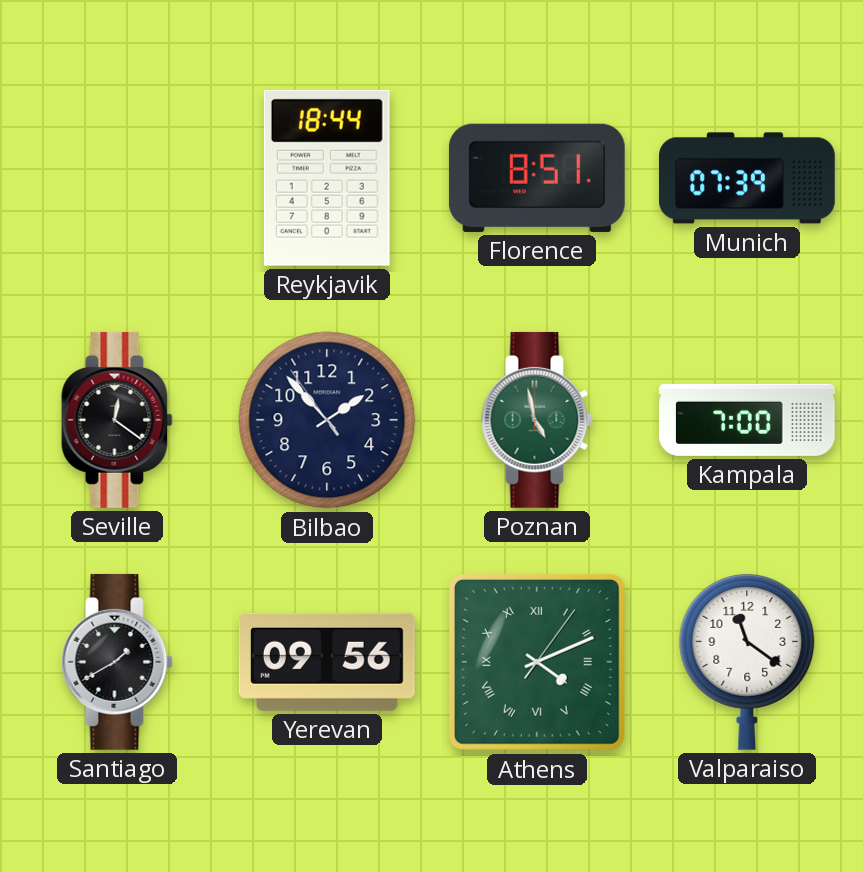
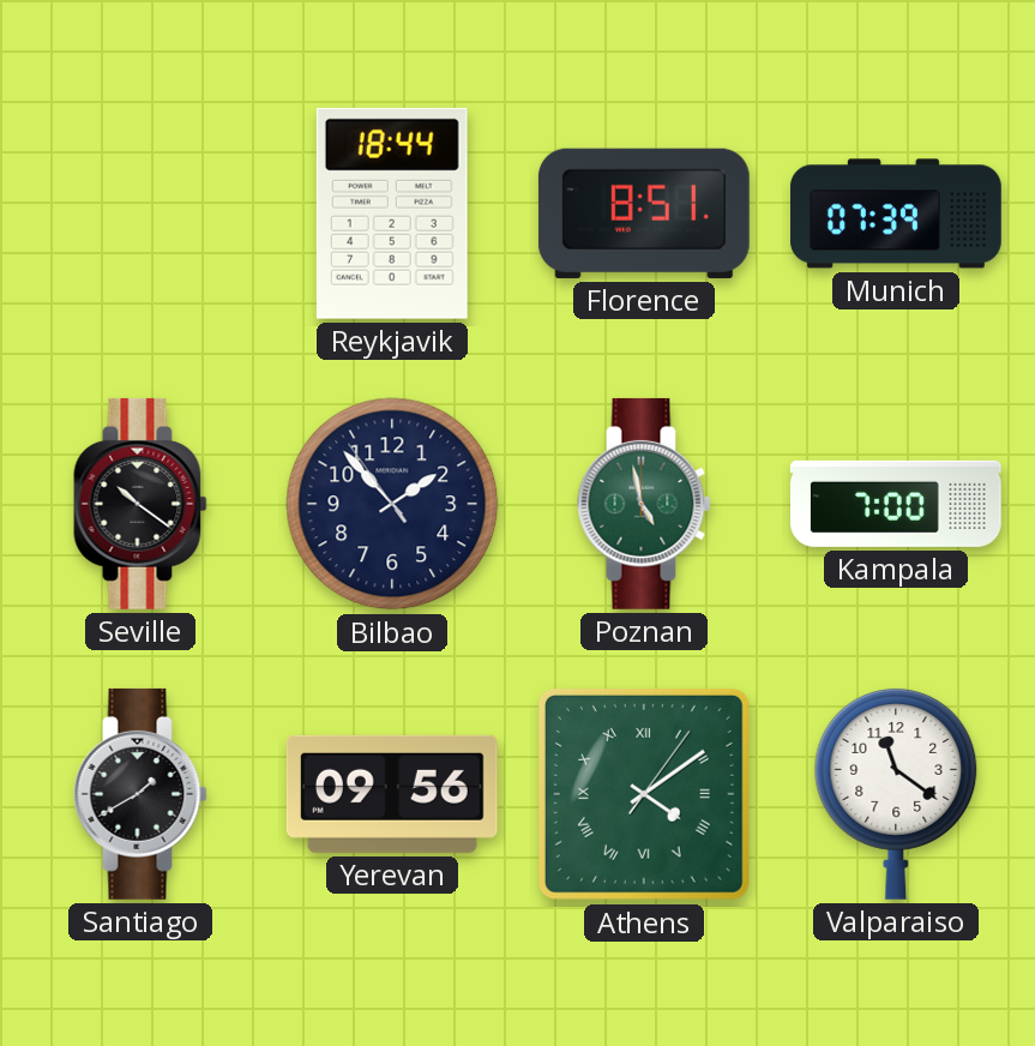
Seville: 12:21 -> 10:21 (140, 504)
Athens: 4:11 -> 4:09 (644, 794)
